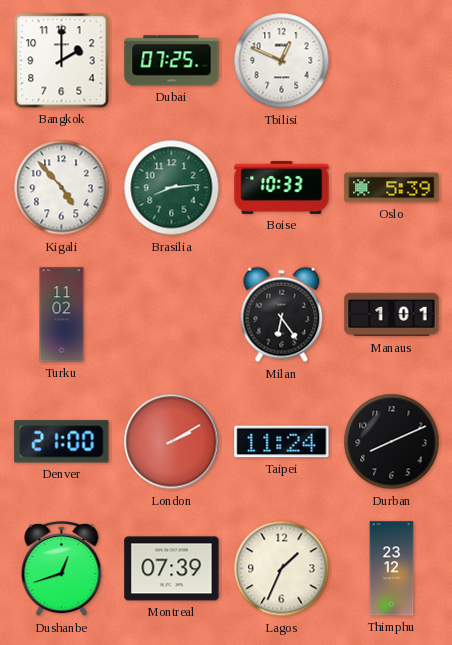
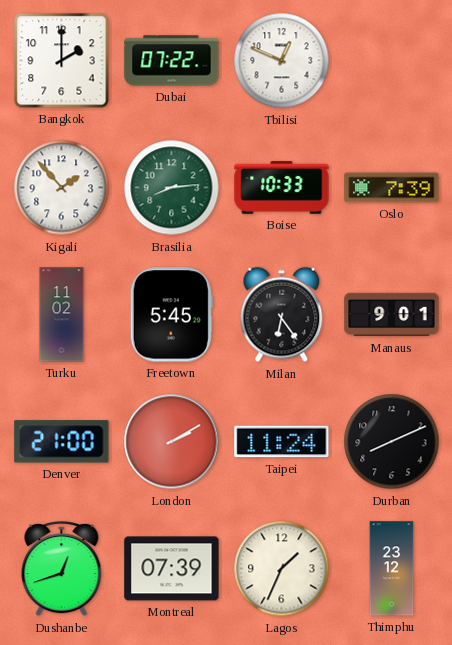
Dubai: 07:25 -> 07:22 (172, 61)
Kigali: 4:53 -> 1:53 (62, 188)
Oslo: 5:39 -> 7:39 (392, 188)
Freetown: none -> 5:45 (171, 315)
Manaus: 1:01 -> 9:01 (392, 315)
